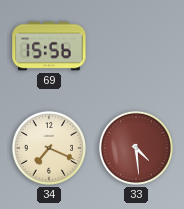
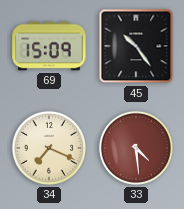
69: 15:56 -> 15:09 (49, 46)
45: none -> 10:24 (136, 46)
